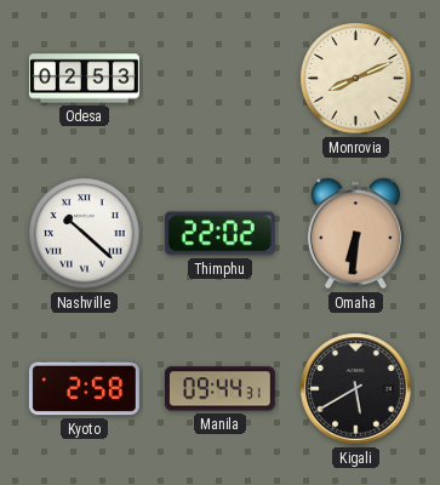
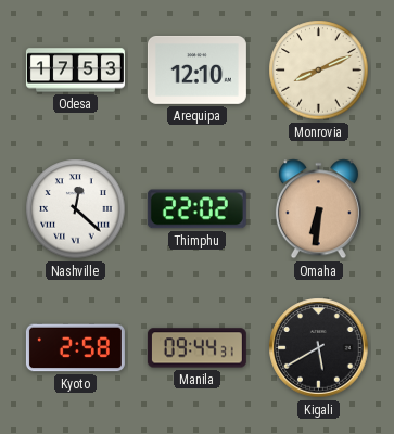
Odesa: 02:53 -> 17:53 (75, 71)
Arequipa: none -> 12:10 (196, 69)
Nashville: 10:22 -> 12:22 (76, 209)
